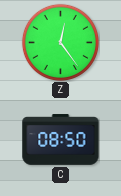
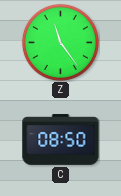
Z: 12:24 -> 11:24 (60, 42)
